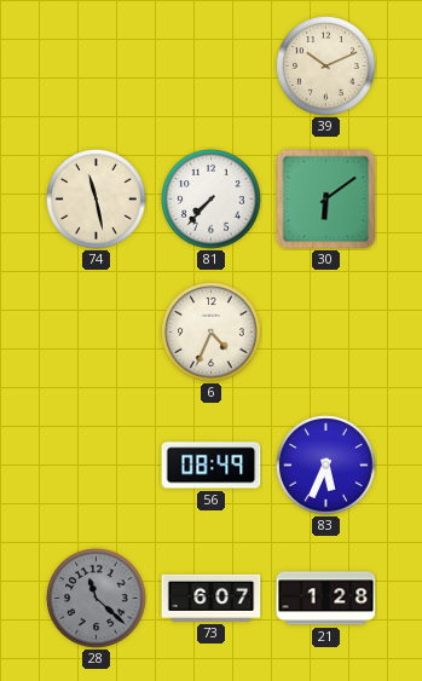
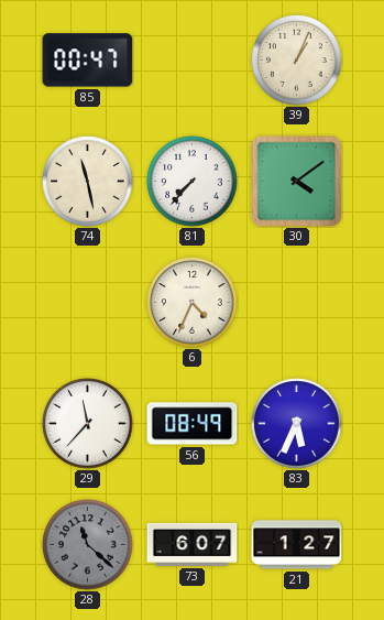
85: none -> 00:47 (88, 61)
39: 10:11 -> 1:04 (297, 61)
30: 6:09 -> 4:09 (297, 182)
29: none -> 11:37 (88, 424)
21: 1:28 -> 1:27 (297, 545)
